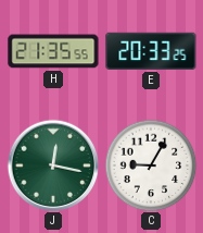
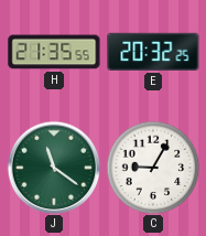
E: 20:33 -> 20:32 (153, 52)
J: 12:17 -> 11:21 (54, 168)
